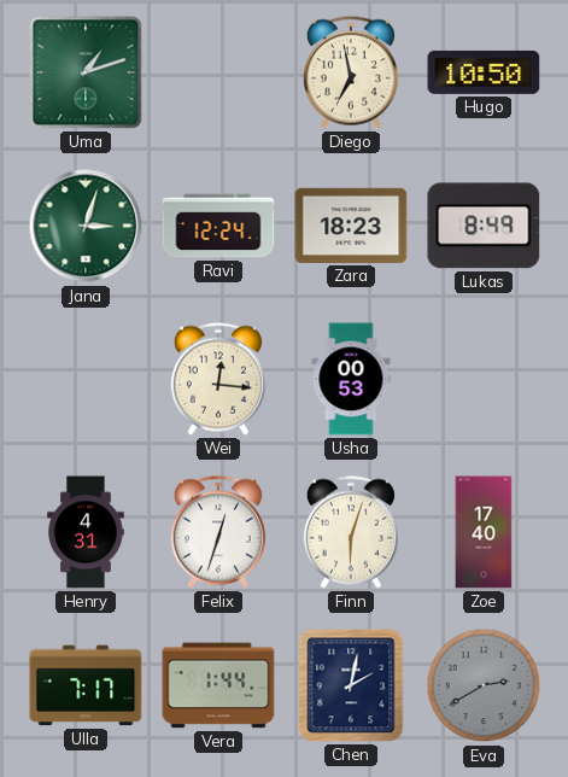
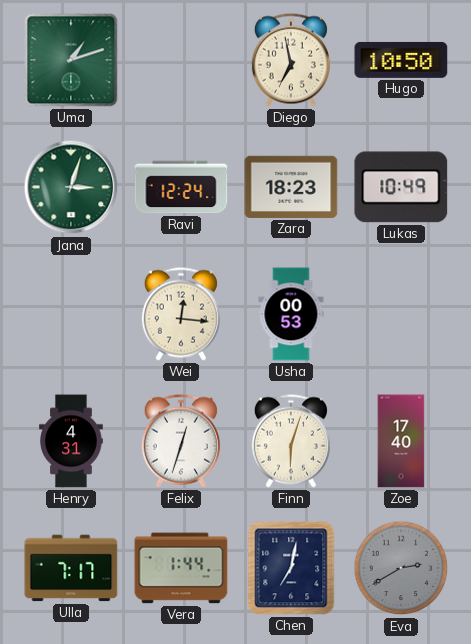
Lukas: 8:49 -> 10:49 (401, 187)
Chen: 2:02 -> 7:02 (291, 568)
